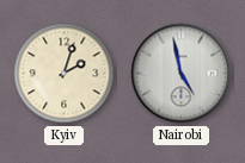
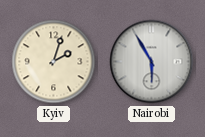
Nairobi: 4:58 -> 5:55 (152, 62)
